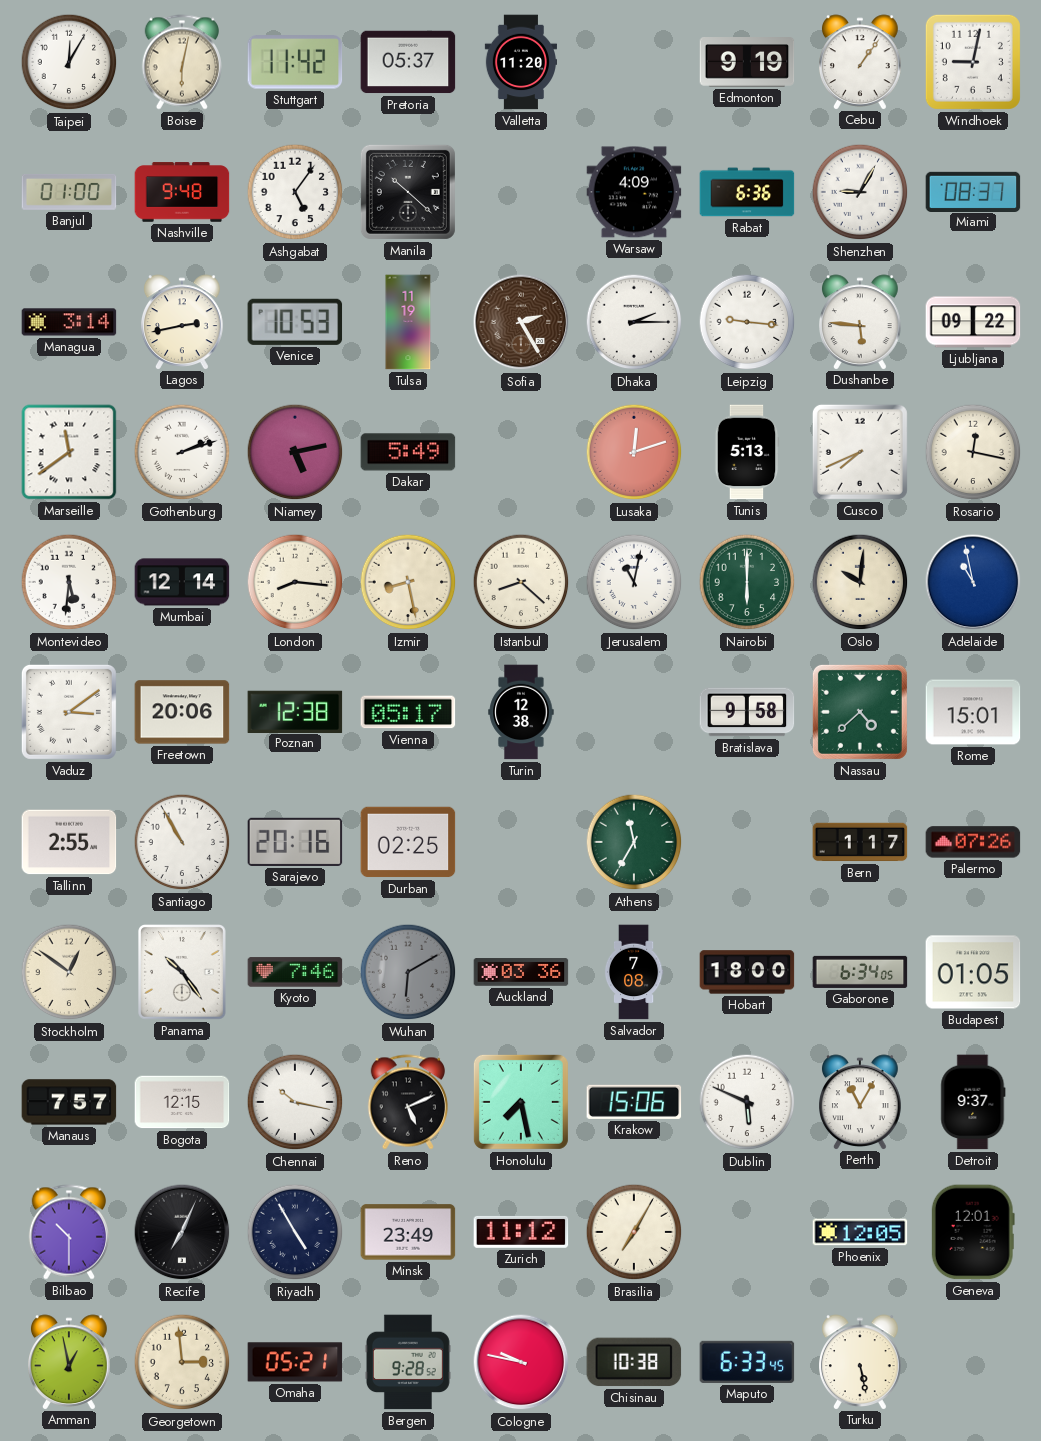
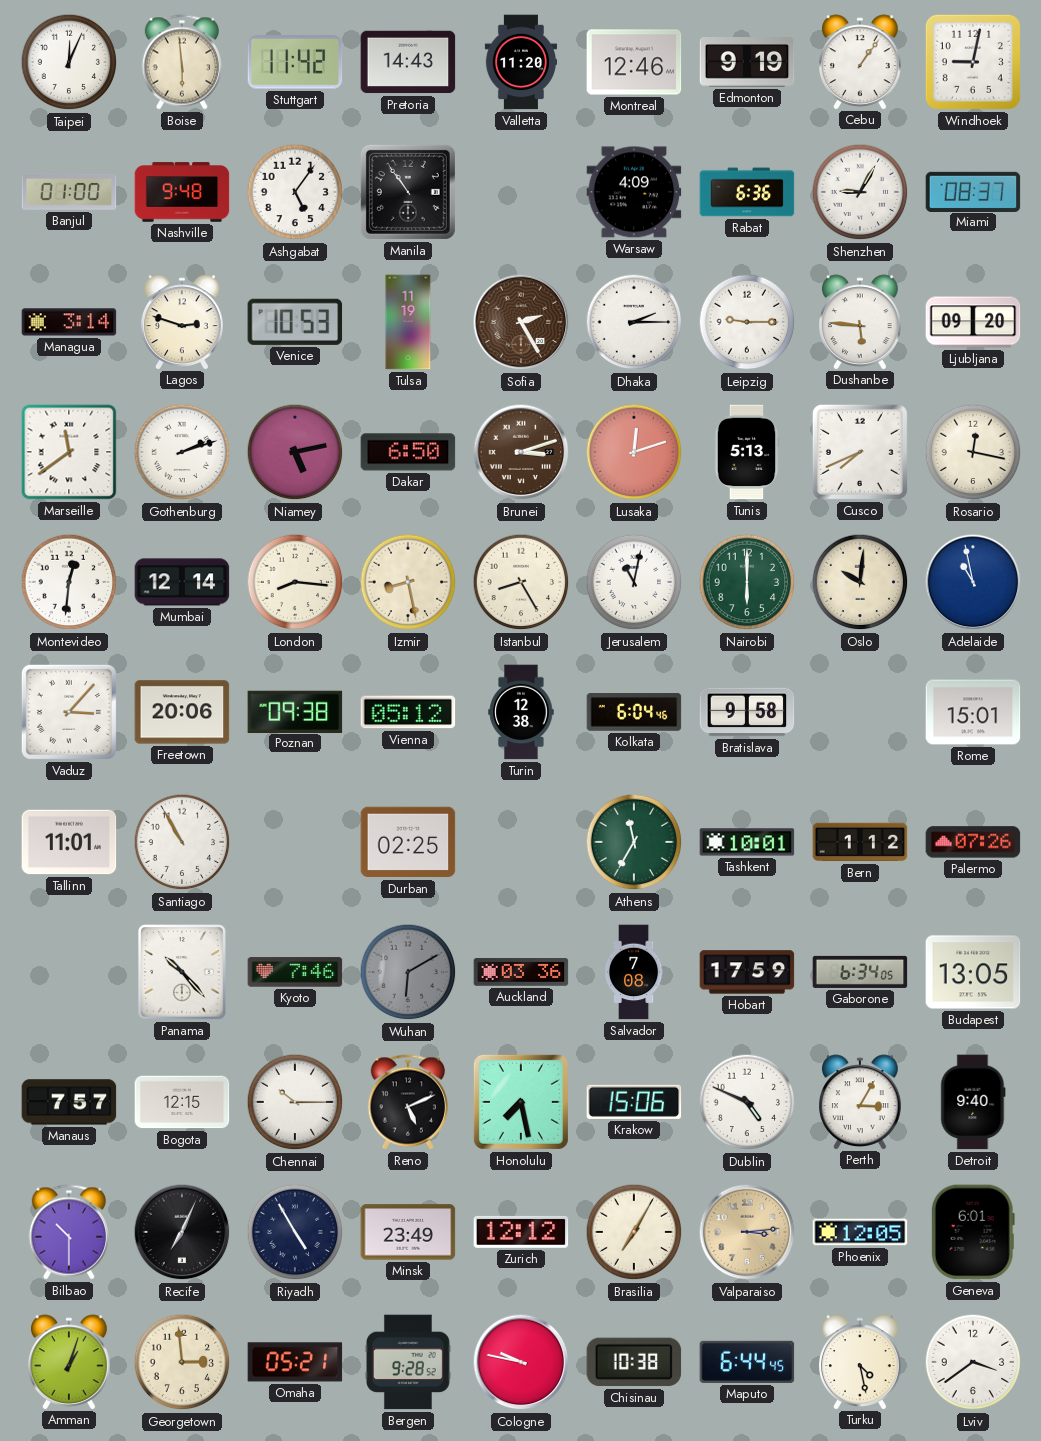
Taipei: 12:05 -> 12:04 (69, 62)
Boise: 6:02 -> 5:59 (182, 62)
Pretoria: 05:37 -> 14:43 (408, 62)
Montreal: none -> 12:46 (634, 62)
Manila: 10:22 -> 10:54 (408, 192)
Lagos: 2:43 -> 2:48 (183, 322)
Leipzig: 9:16 -> 9:15 (747, 322)
Ljubljana: 09:22 -> 09:20 (973, 322)
Dakar: 5:49 -> 6:50 (408, 452)
Brunei: none -> 3:12 (521, 452)
Montevideo: 5:31 -> 12:31 (69, 582)
Istanbul: 8:22 -> 8:25 (521, 582)
Vaduz: 3:09 -> 3:07 (69, 712)
Poznan: 12:38 -> 09:38 (295, 711)
Vienna: 05:17 -> 05:12 (408, 712)
Kolkata: none -> 6:04 (634, 712)
Nassau: 4:38 -> none (860, 712)
Tallinn: 2:55 -> 11:01 (69, 842)
Sarajevo: 20:16 -> none (295, 842)
Tashkent: none -> 10:01 (747, 842)
Bern: 1:17 -> 1:12 (860, 842)
Stockholm: 12:51 -> none (69, 972)
Panama: 10:24 -> 10:23 (183, 973)
Hobart: 18:00 -> 17:59 (747, 972)
Budapest: 01:05 -> 13:05 (973, 972)
Chennai: 10:17 -> 10:15 (295, 1102)
Dublin: 5:49 -> 4:49 (747, 1102)
Perth: 11:05 -> 3:05 (861, 1102)
Detroit: 9:37 -> 9:40 (973, 1102)
Zurich: 11:12 -> 12:12 (521, 1232)
Valparaiso: none -> 3:14 (747, 1232)
Geneva: 12:01 -> 6:01 (973, 1232)
Amman: 12:58 -> 1:03 (70, 1362)
Maputo: 6:33 -> 6:44 (747, 1362)
Turku: 5:28 -> 4:28 (861, 1362)
Lviv: none -> 3:39 (973, 1362)
